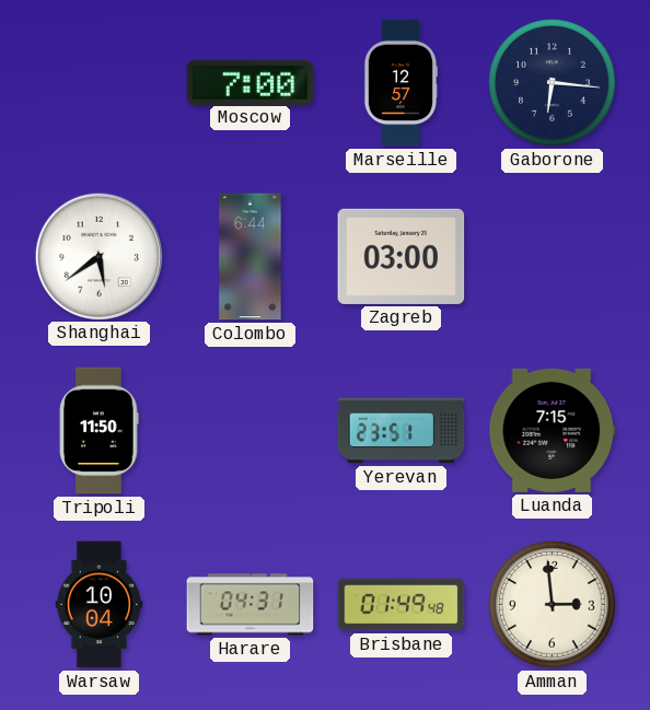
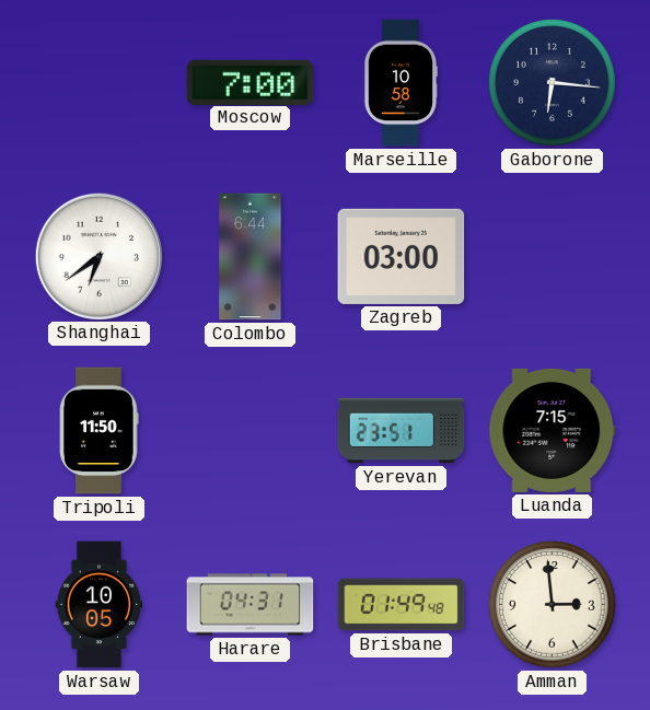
Marseille: 12:57 -> 10:58 (399, 83)
Shanghai: 5:39 -> 6:39 (98, 256)
Warsaw: 10:04 -> 10:05 (100, 605)
